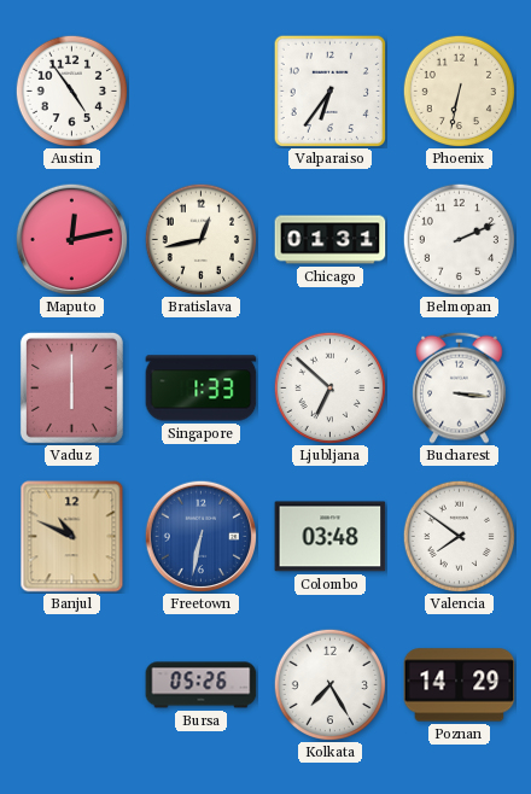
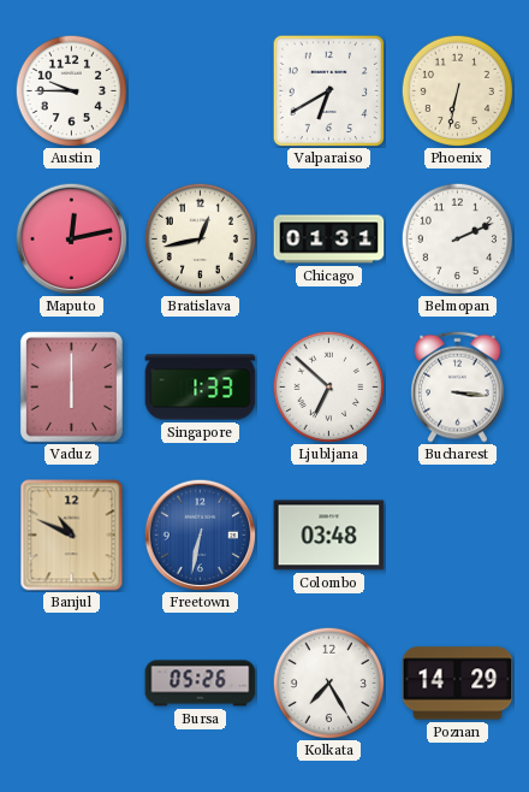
Austin: 4:54 -> 9:45 (71, 90)
Valparaiso: 6:36 -> 6:40 (328, 90)
Valencia: 7:51 -> none (459, 536)
